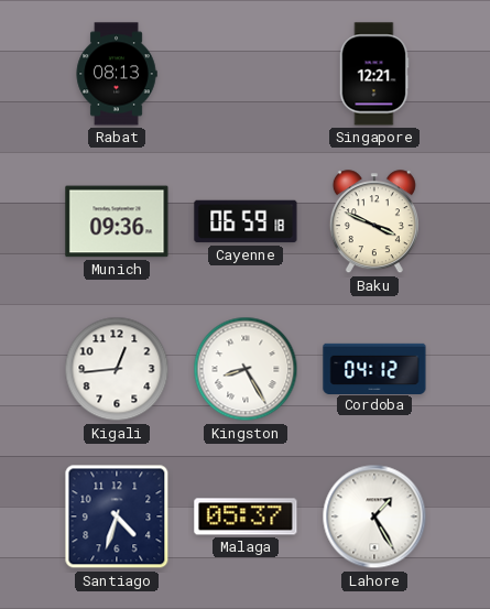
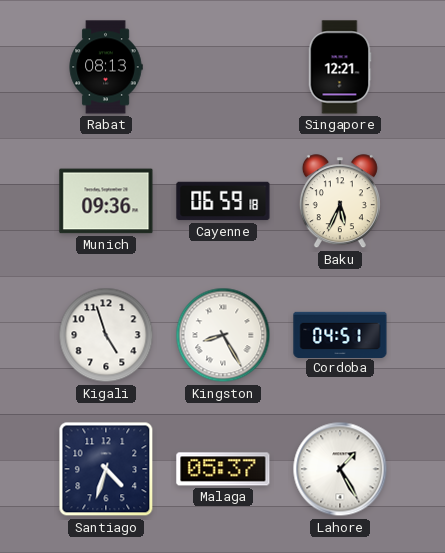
Baku: 3:49 -> 5:34 (340, 202)
Kigali: 12:44 -> 4:57 (106, 335)
Cordoba: 04:12 -> 04:51 (340, 334)
